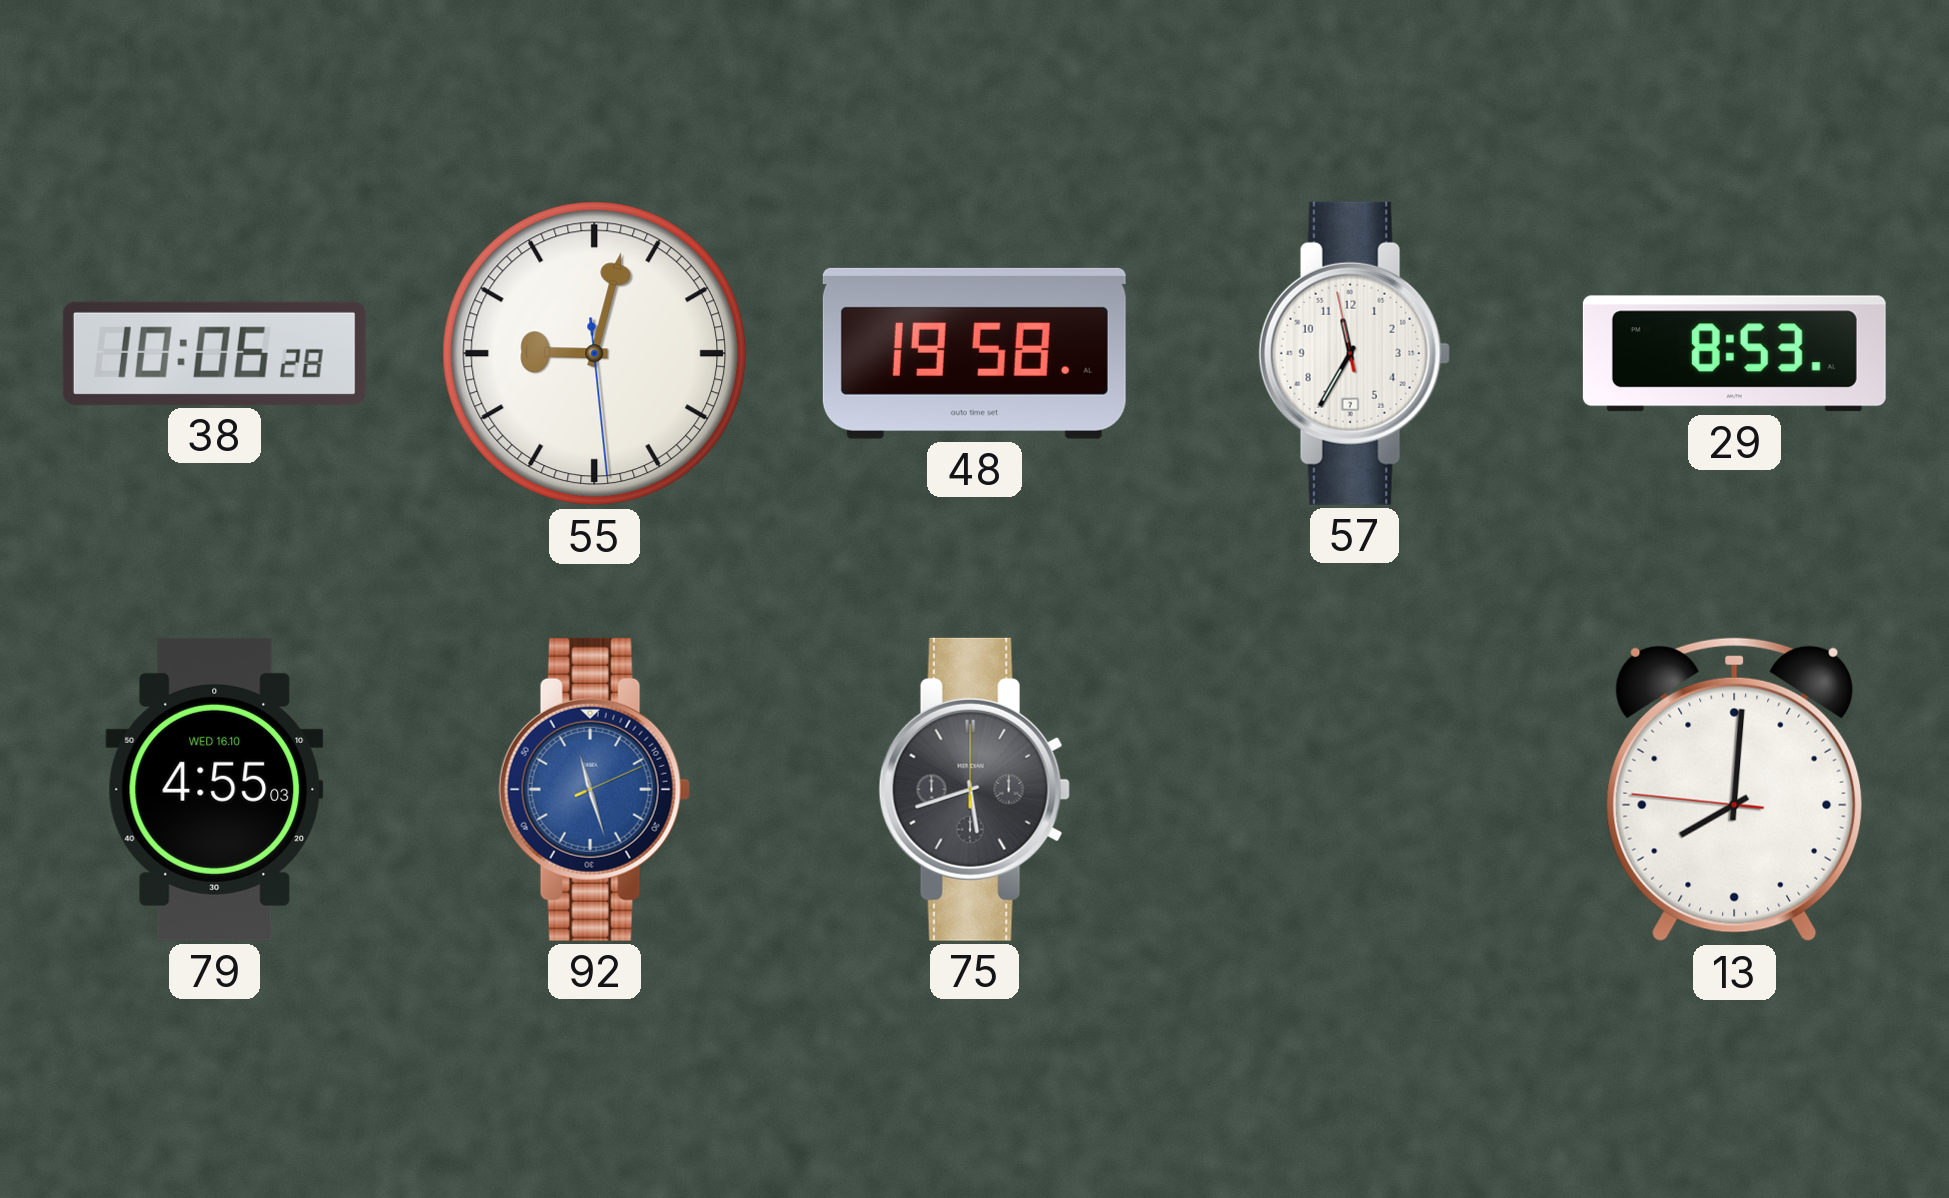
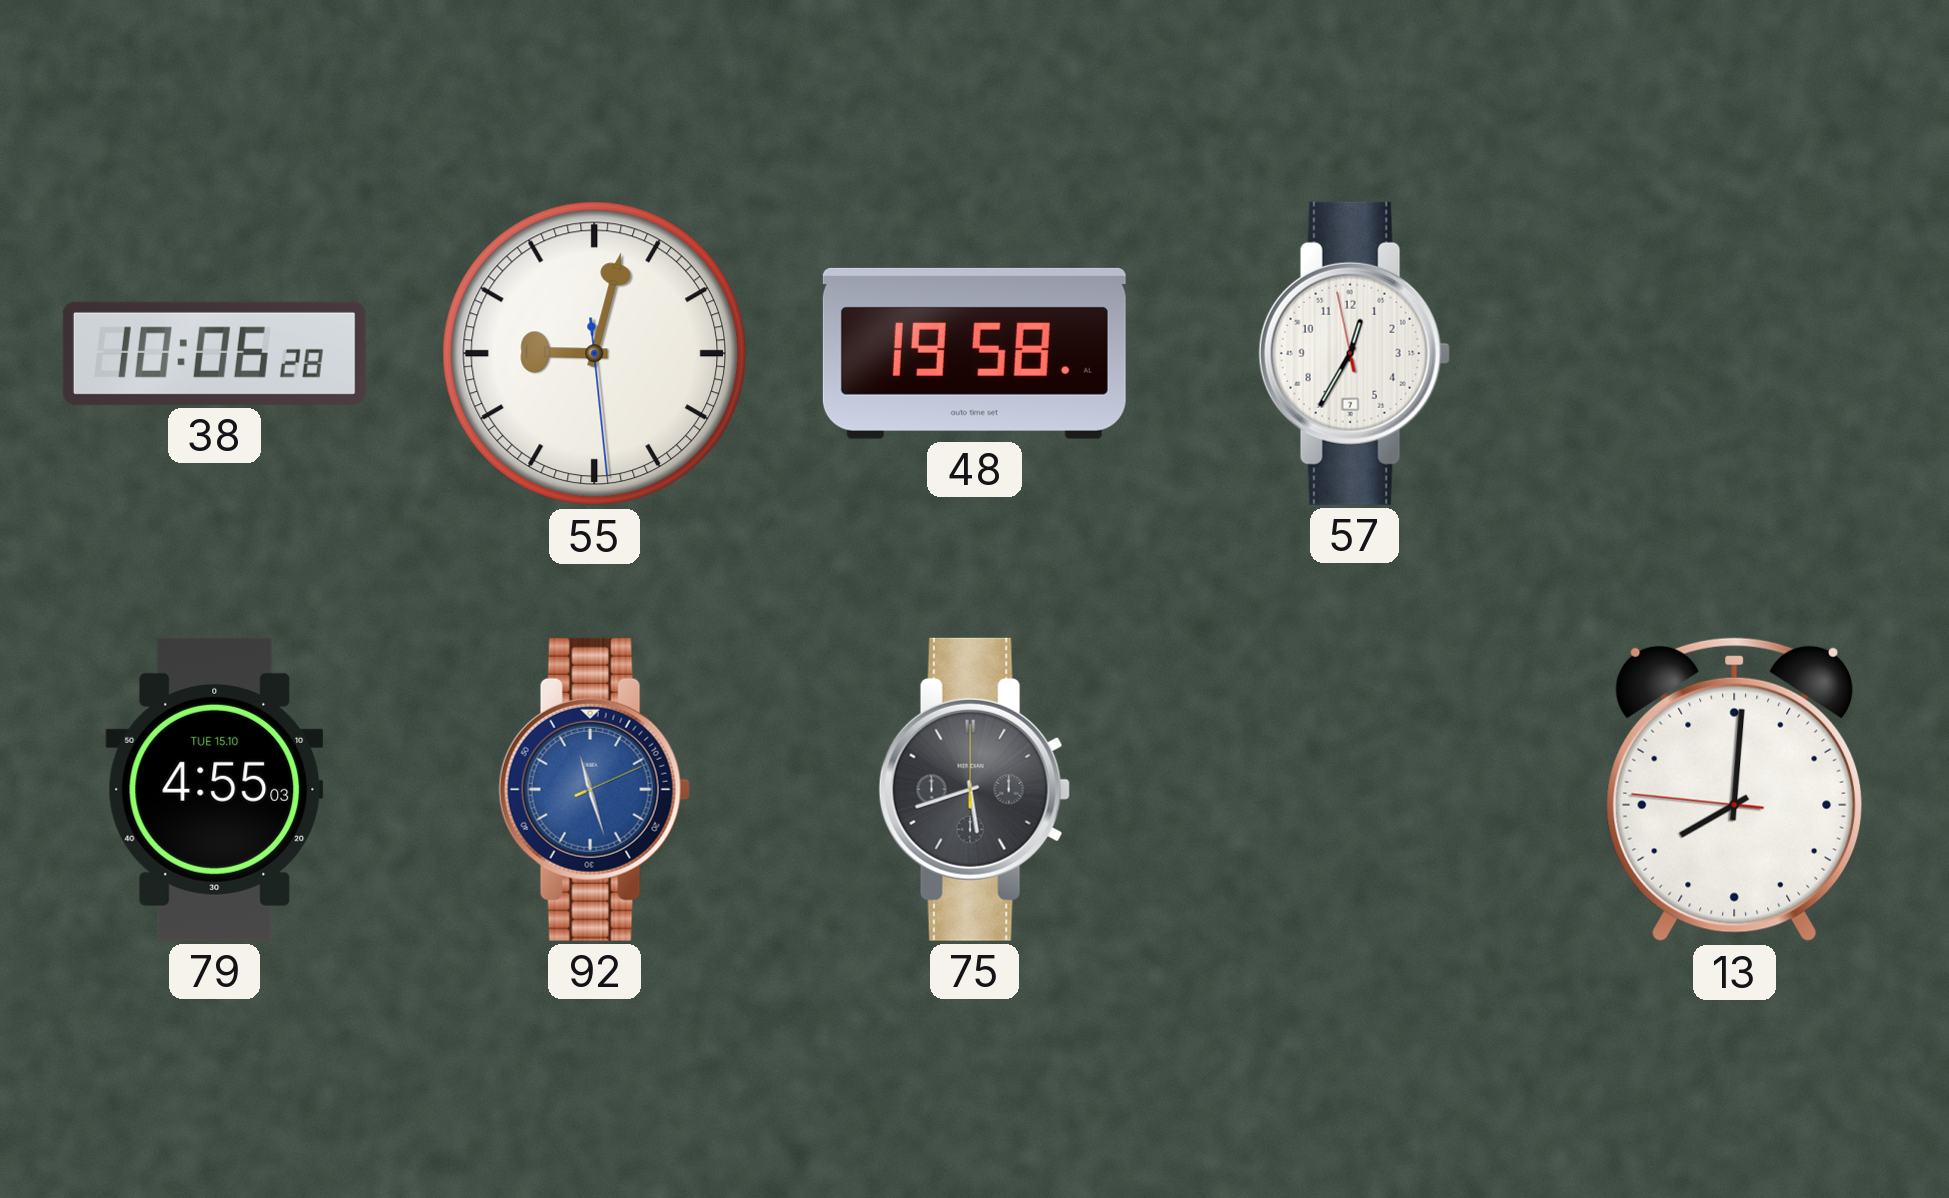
57: 11:34 -> 12:34 (1354, 353)
29: 8:53 -> none (1734, 354)
79 date: WED 16.10 -> TUE 15.10 (215, 789)
